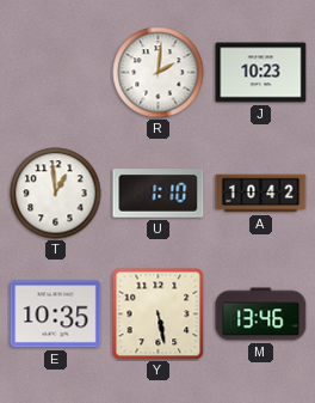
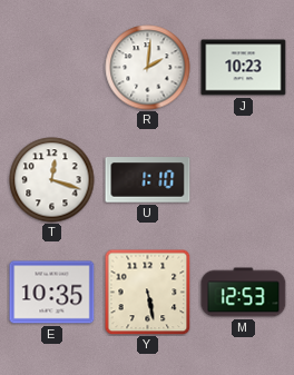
T: 12:59 -> 12:18 (52, 180)
A: 10:42 -> none (261, 194)
M: 13:46 -> 12:53 (244, 293)
